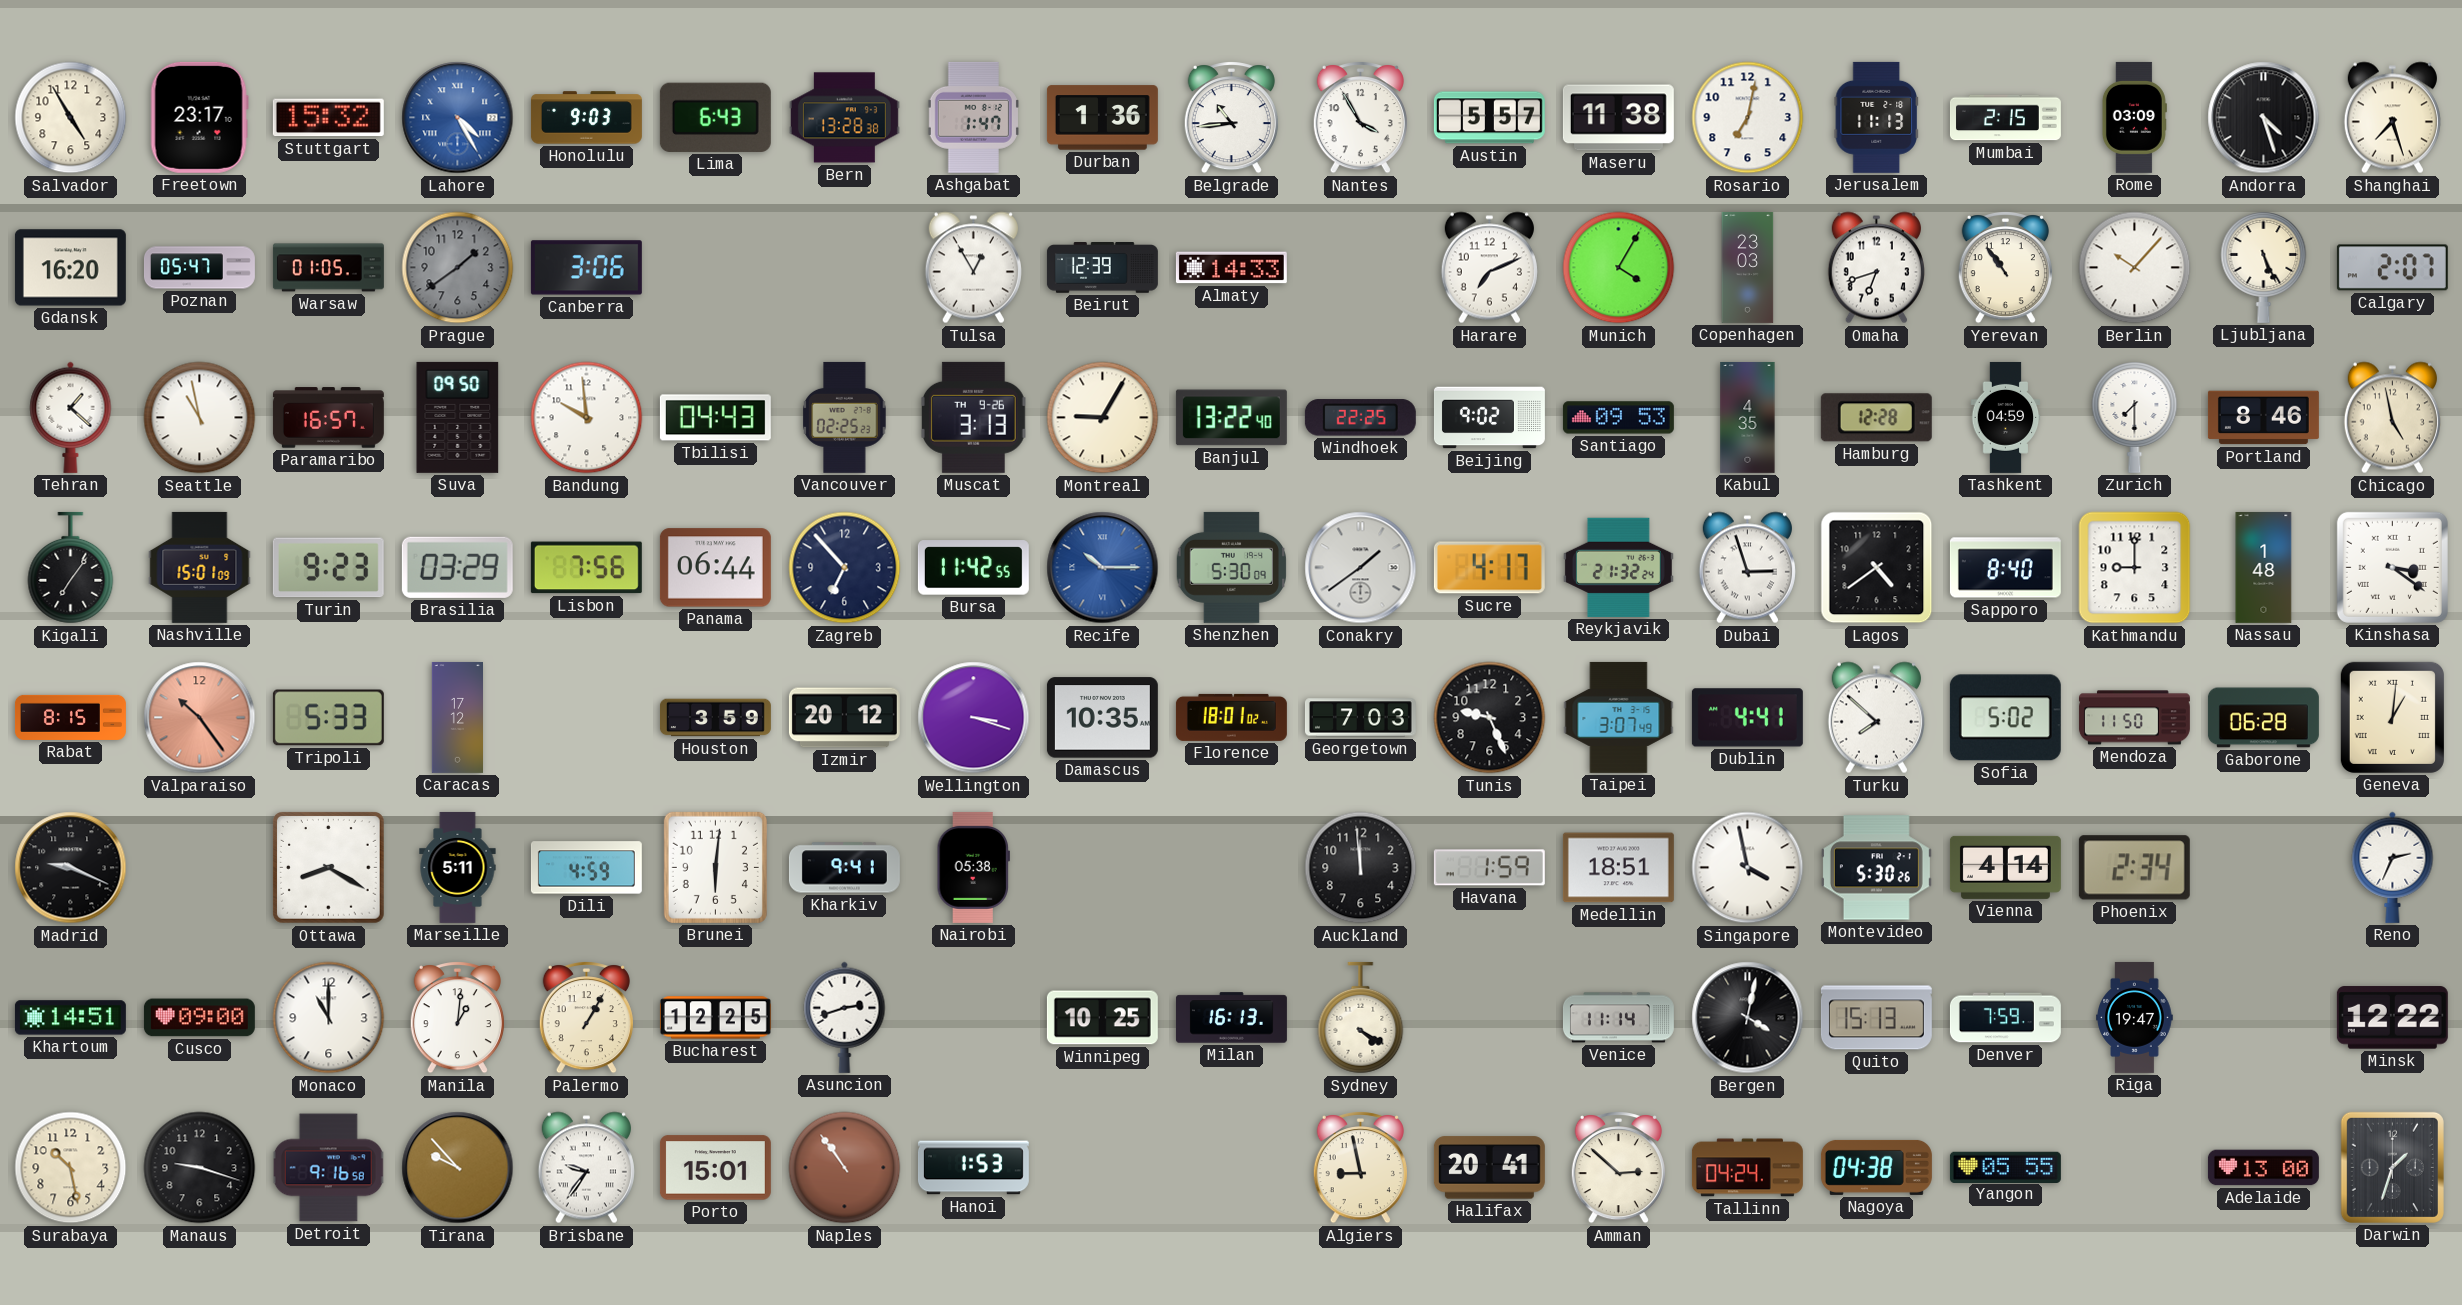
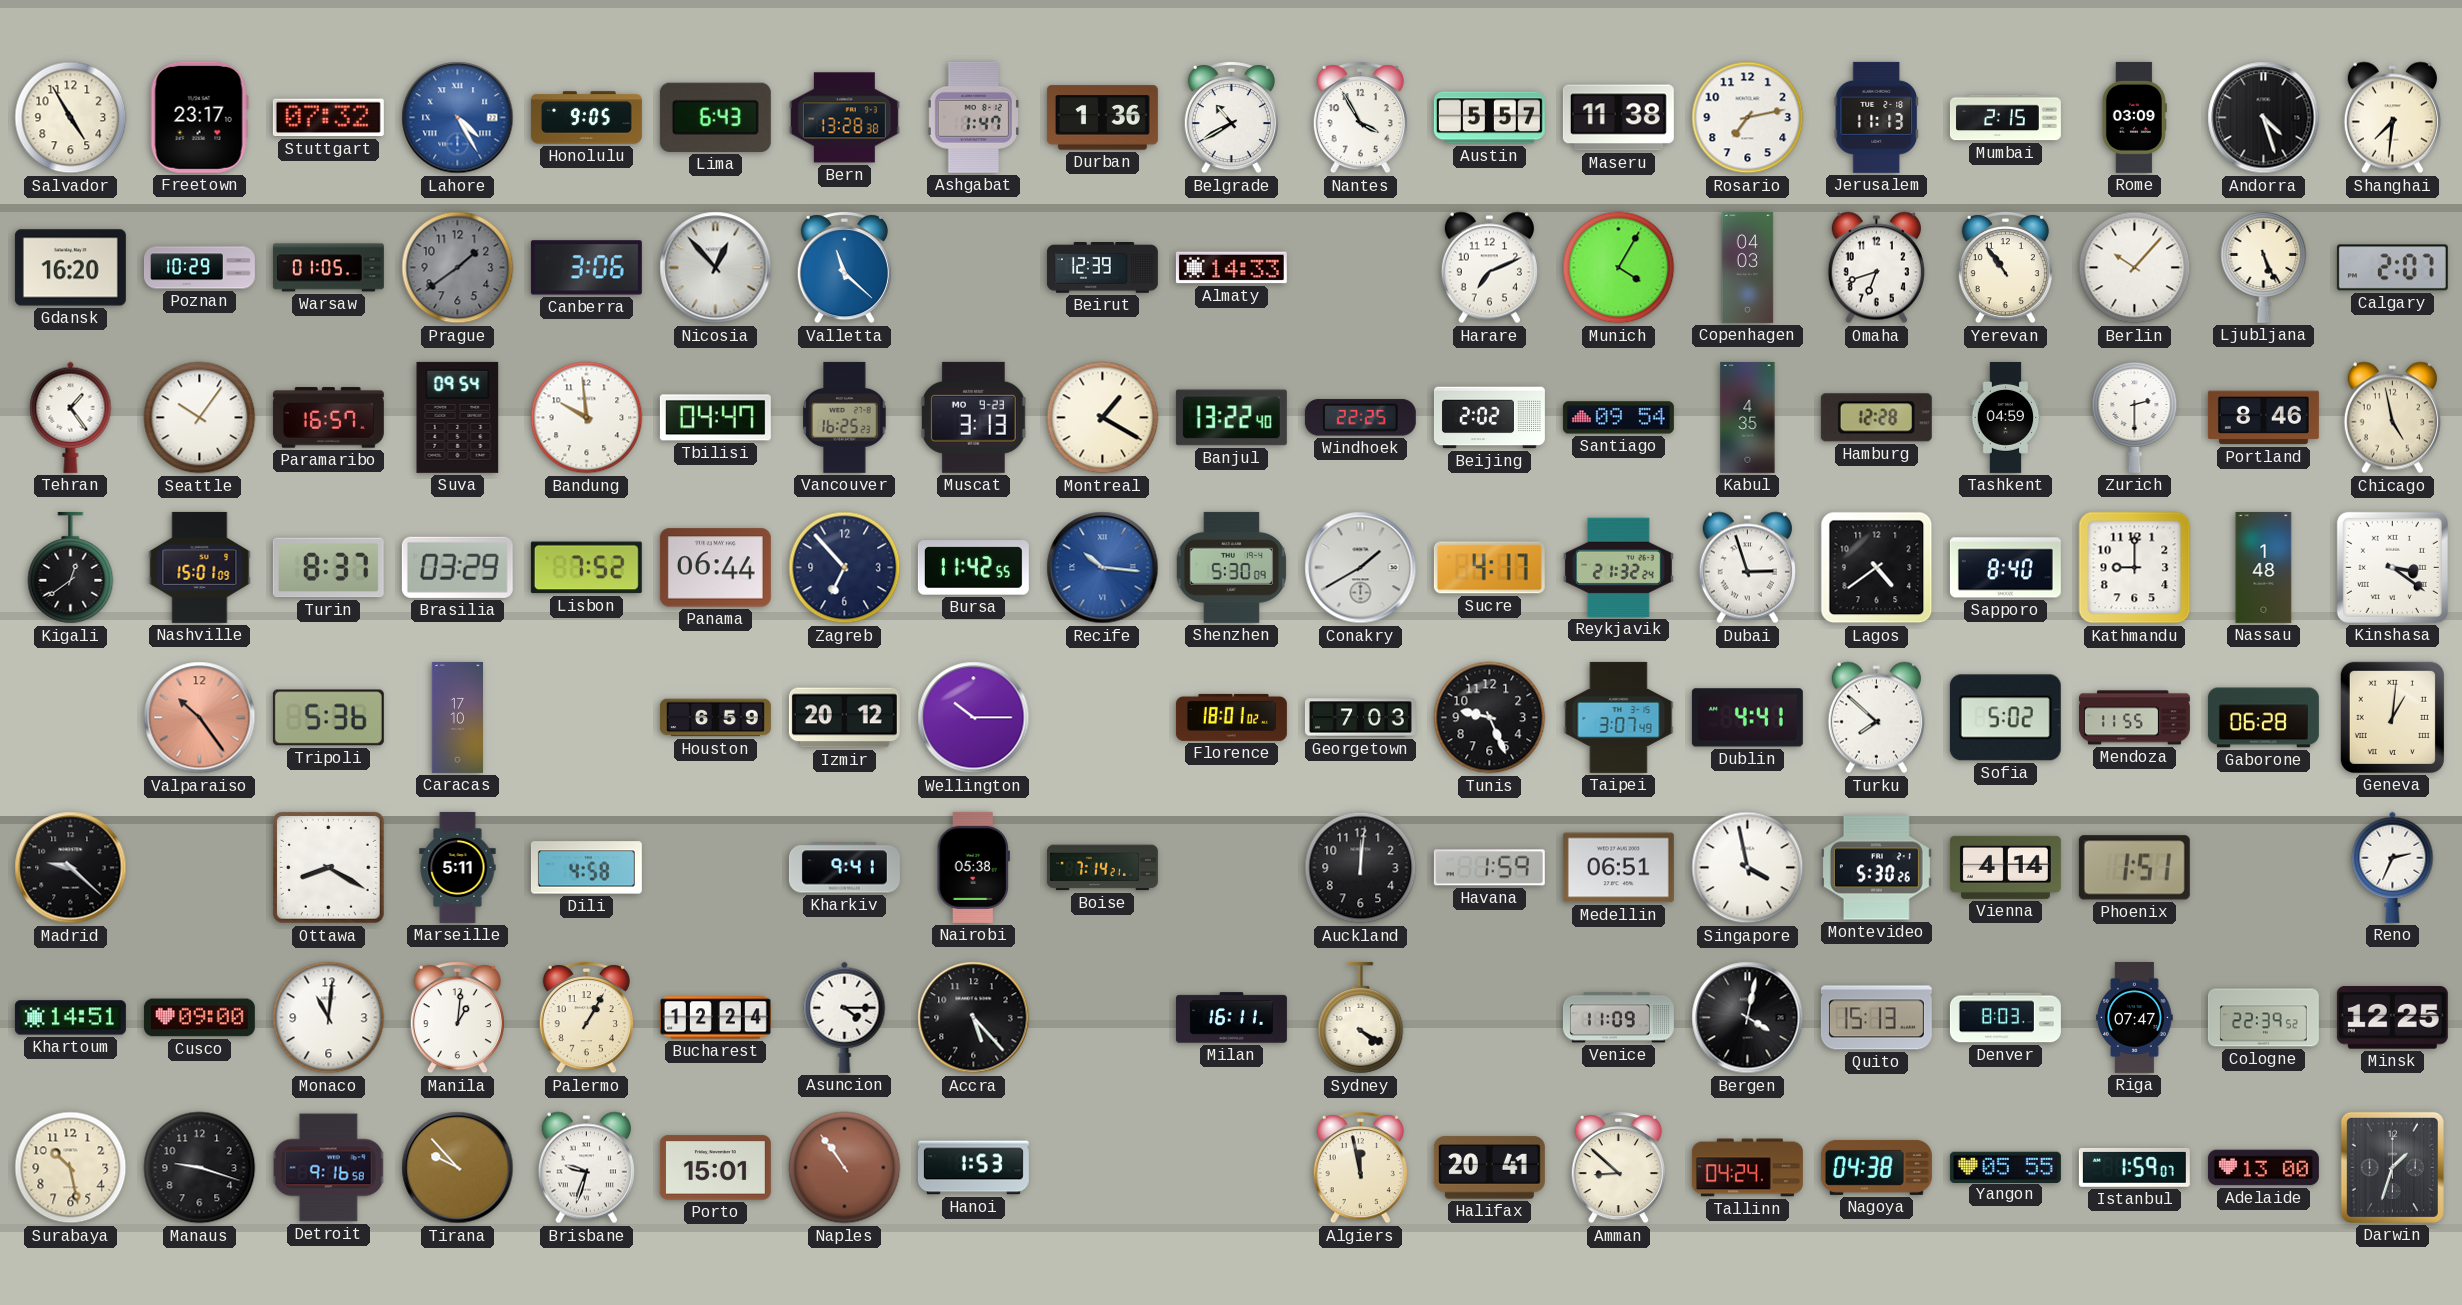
Stuttgart: 15:32 -> 07:32 (328, 118)
Honolulu: 9:03 -> 9:05 (586, 118)
Belgrade: 10:44 -> 10:40 (1231, 118)
Rosario: 7:02 -> 7:13 (1748, 118)
Shanghai: 7:27 -> 7:31 (2392, 118)
Poznan: 05:47 -> 10:29 (199, 268)
Nicosia: none -> 12:53 (716, 268)
Valletta: none -> 11:22 (844, 268)
Tulsa: 12:55 -> none (973, 268)
Copenhagen: 23:03 -> 04:03 (1748, 267)
Tehran: 1:22 -> 1:24 (71, 417)
Seattle: 10:58 -> 10:06 (200, 418)
Suva: 09:50 -> 09:54 (458, 417)
Tbilisi: 04:43 -> 04:47 (715, 418)
Vancouver: 02:25 -> 16:25 (845, 417)
Muscat date: TH 9-26 -> MO 9-23 (973, 417)
Montreal: 9:05 -> 1:20 (1103, 418)
Beijing: 9:02 -> 2:02 (1489, 418)
Santiago: 09:53 -> 09:54 (1618, 418)
Zurich: 7:30 -> 2:30 (2135, 417)
Kigali: 7:06 -> 12:39 (71, 568)
Turin: 9:23 -> 8:37 (328, 568)
Lisbon: 7:56 -> 7:52 (586, 568)
Recife: 10:15 -> 10:16 (1103, 568)
Conakry: 1:39 -> 1:40 (1361, 568)
Rabat: 8:15 -> none (70, 717)
Tripoli: 5:33 -> 5:36 (328, 718)
Caracas: 17:12 -> 17:10 (457, 717)
Houston: 3:59 -> 6:59 (715, 718)
Wellington: 3:18 -> 10:15 (974, 718)
Damascus: 10:35 -> none (1102, 718)
Mendoza: 11:50 -> 11:55 (2134, 718)
Madrid: 9:19 -> 9:22 (71, 868)
Dili: 4:59 -> 4:58 (586, 868)
Brunei: 6:01 -> none (715, 867)
Boise: none -> 7:14 (1102, 868)
Auckland: 11:59 -> 12:01 (1361, 868)
Medellin: 18:51 -> 06:51 (1618, 868)
Phoenix: 2:34 -> 1:51 (2134, 868)
Monaco: 11:00 -> 11:01 (329, 1018)
Bucharest: 12:25 -> 12:24 (715, 1018)
Asuncion: 2:42 -> 4:15 (845, 1017)
Accra: none -> 5:23 (974, 1018)
Winnipeg: 10:25 -> none (1102, 1018)
Milan: 16:13 -> 16:11 (1231, 1018)
Venice: 11:14 -> 11:09 (1618, 1018)
Denver: 7:59 -> 8:03 (2005, 1018)
Riga: 19:47 -> 07:47 (2135, 1017)
Cologne: none -> 22:39 (2263, 1018)
Minsk: 12:22 -> 12:25 (2392, 1018)
Brisbane: 9:36 -> 9:33 (586, 1168)
Algiers: 8:58 -> 11:58 (1360, 1168)
Amman: 2:52 -> 8:52 (1618, 1168)
Istanbul: none -> 1:59 (2134, 1167)
